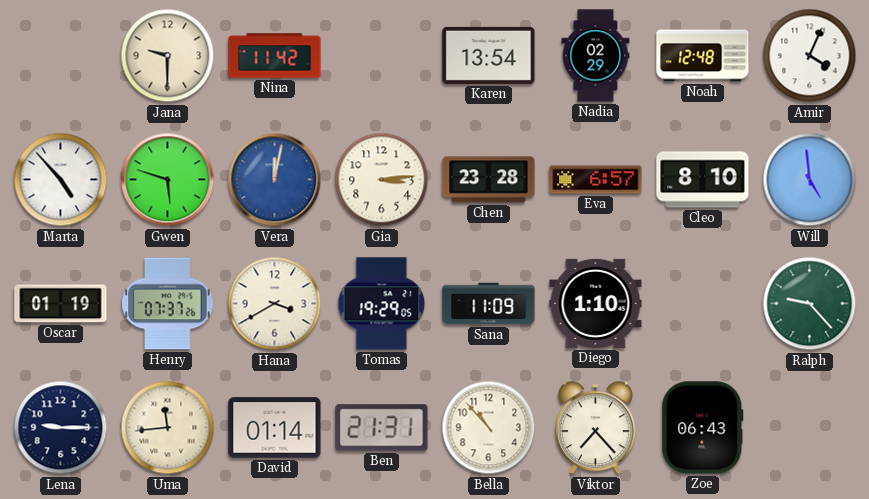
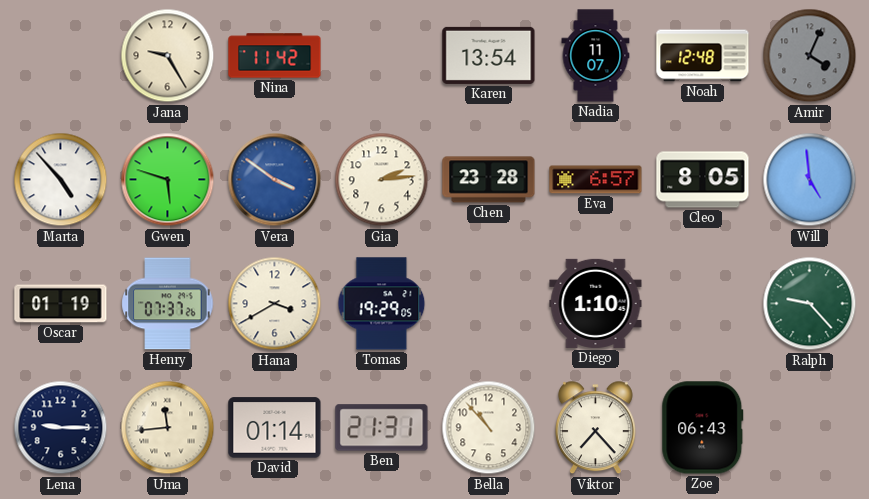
Jana: 9:30 -> 9:25 (168, 56)
Nadia: 02:29 -> 11:07 (596, 56)
Amir dial: white -> grey (810, 56)
Vera: 12:02 -> 3:51 (275, 180)
Gia: 3:14 -> 2:14 (382, 180)
Cleo: 8:10 -> 8:05 (703, 180)
Sana: 11:09 -> none (489, 304)
